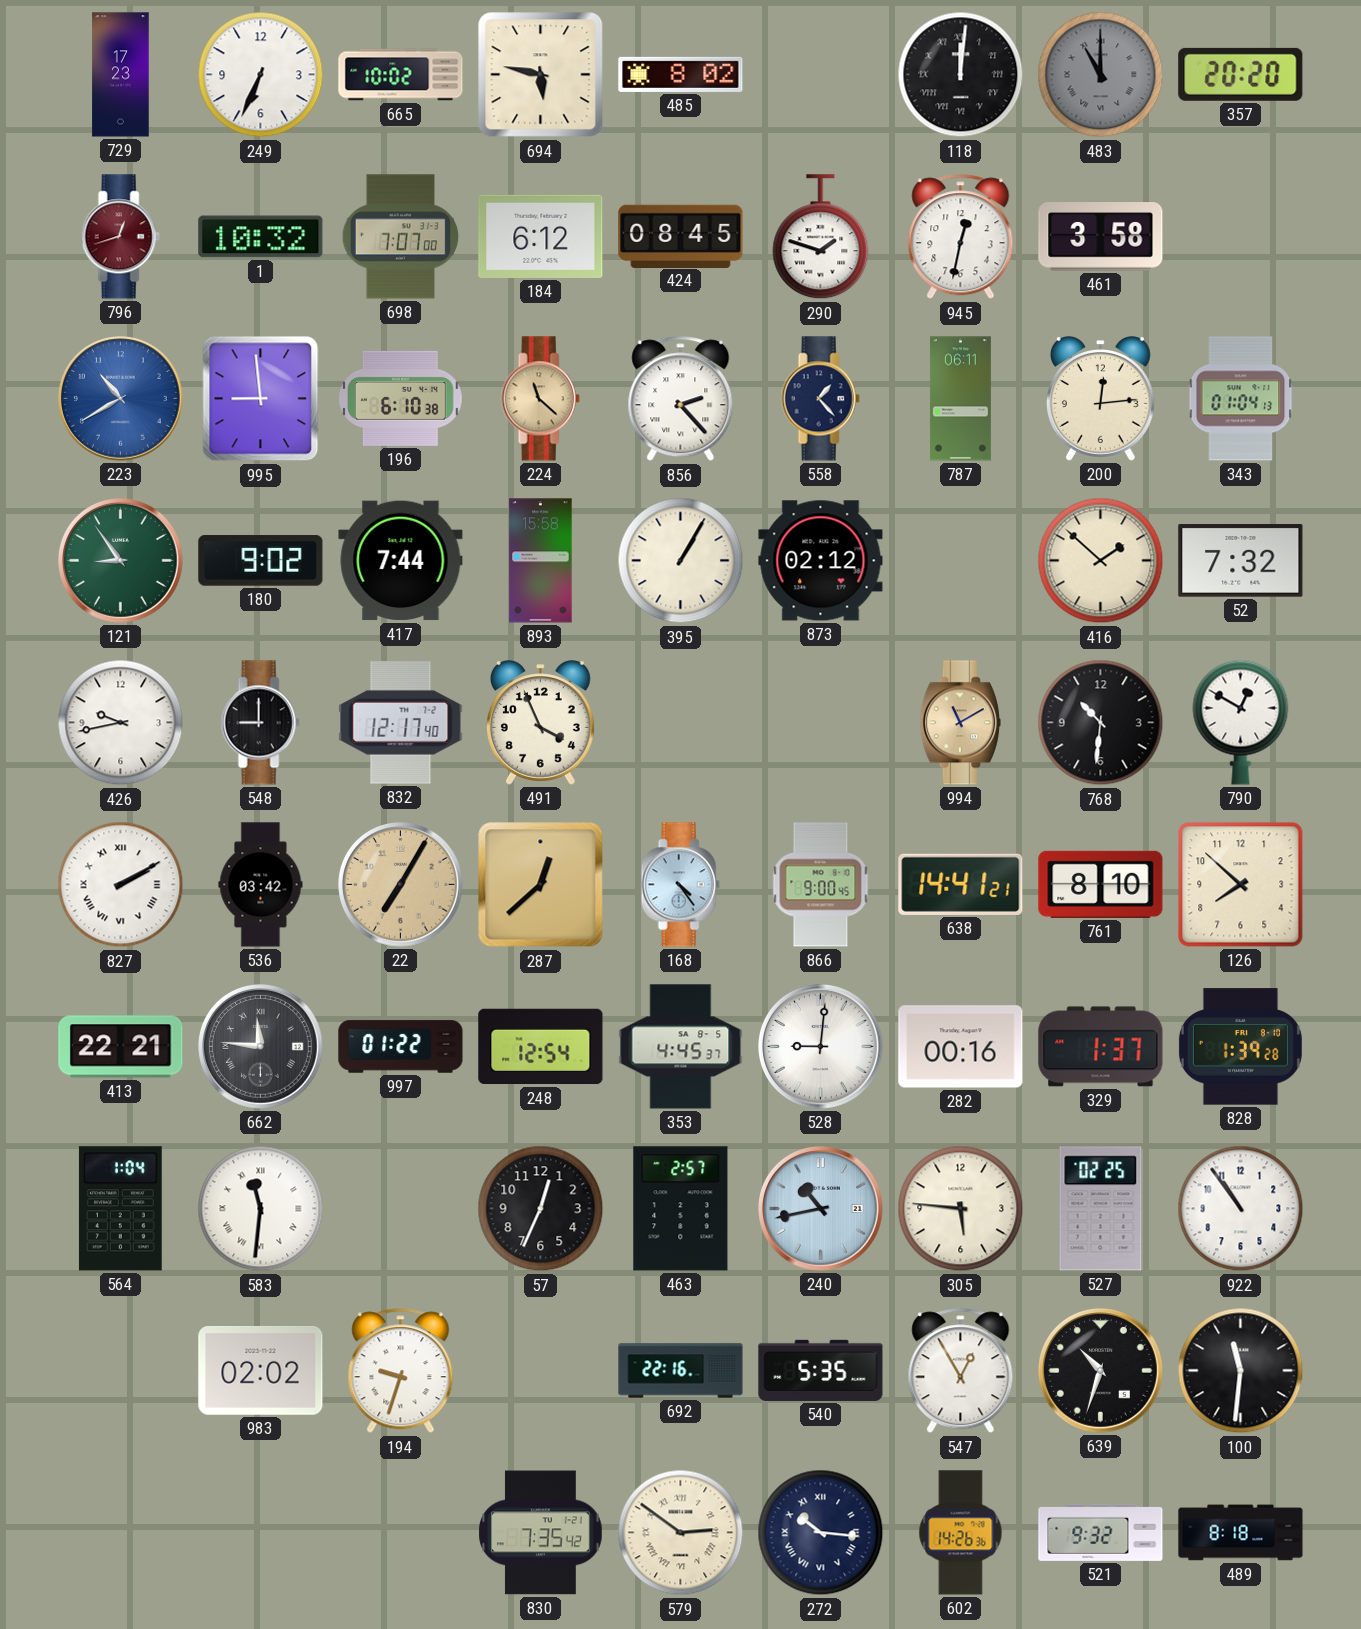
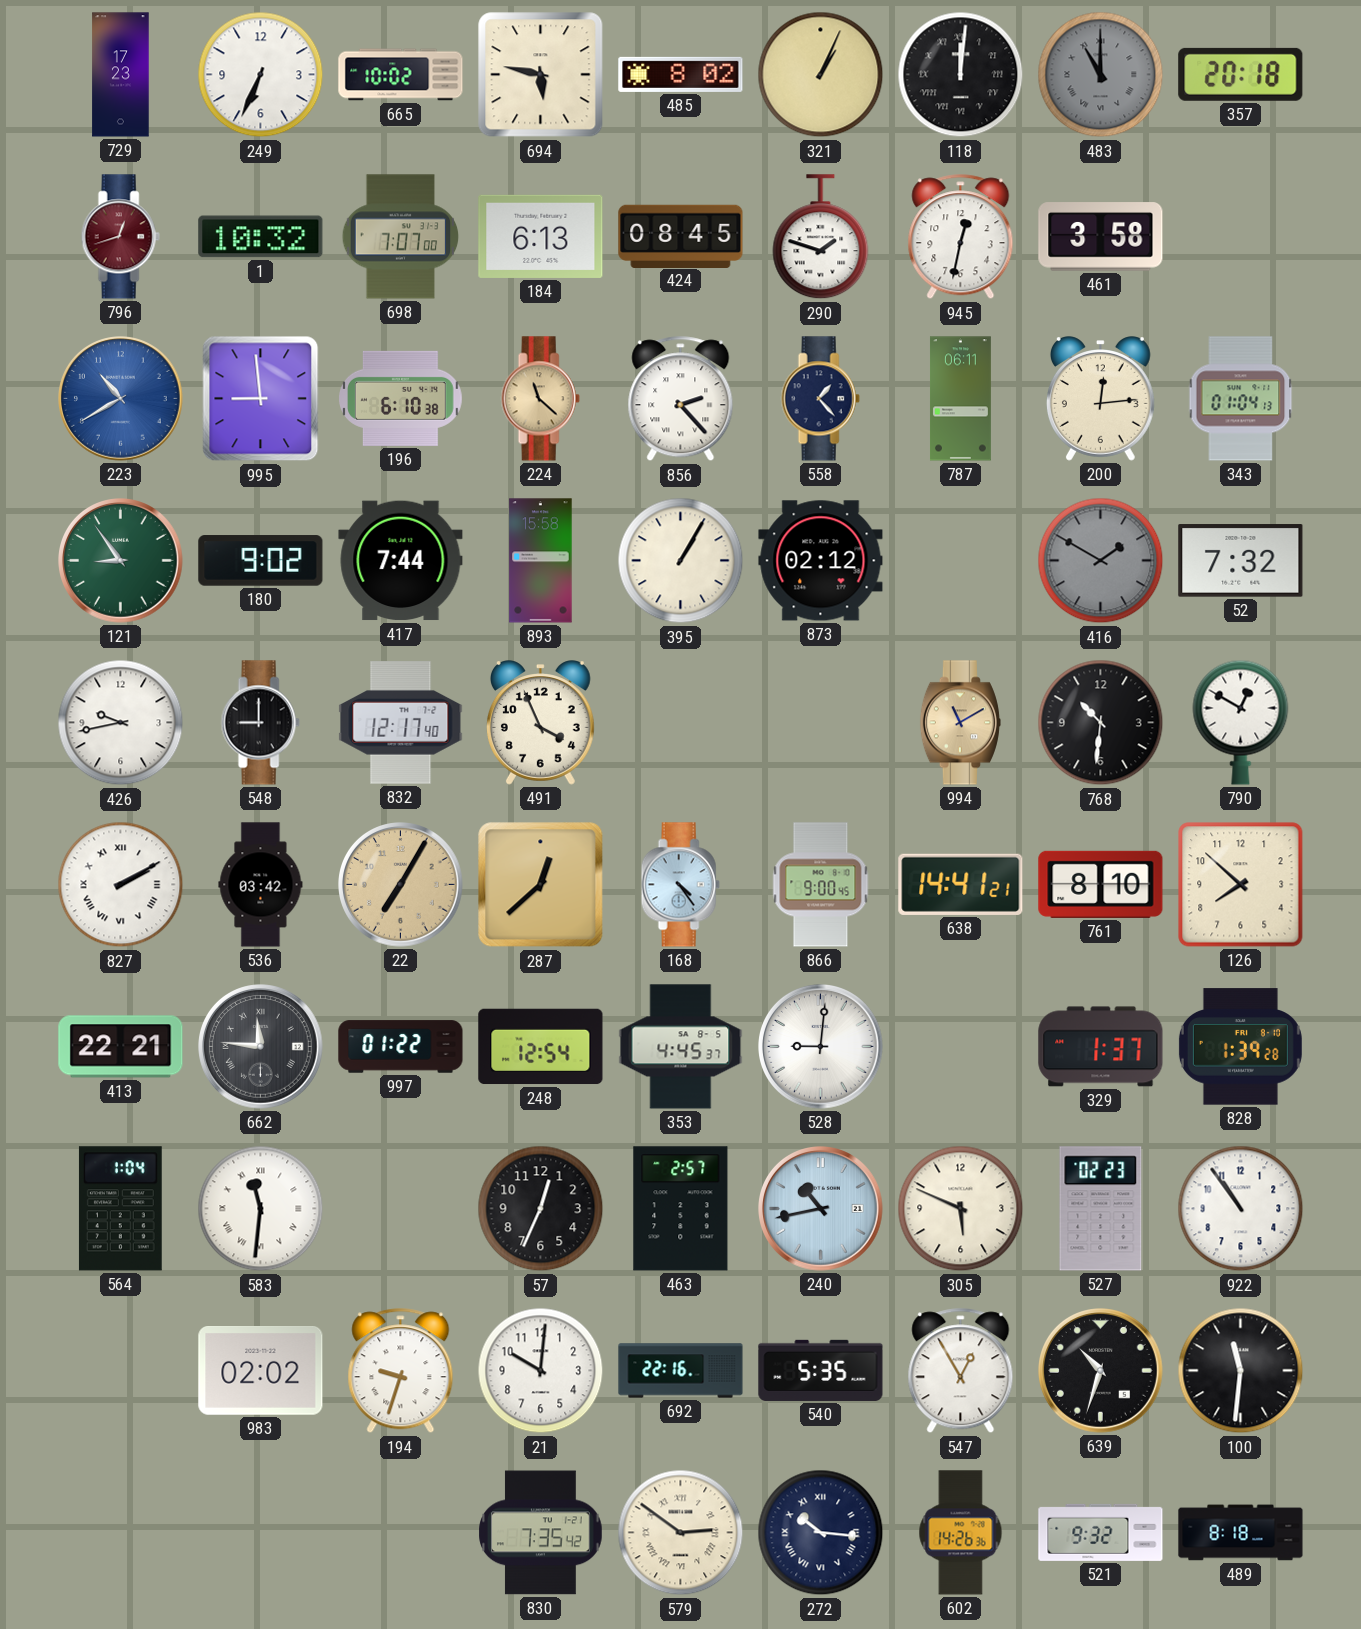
321: none -> 1:04 (821, 75)
357: 20:20 -> 20:18 (1241, 74)
184: 6:12 -> 6:13 (541, 236)
416: 1:52 -> 1:50 (1101, 561)
416 dial: cream -> grey (1101, 561)
282: 00:16 -> none (961, 1047)
305: 5:46 -> 5:49 (961, 1209)
527: 02:25 -> 02:23 (1101, 1209)
21: none -> 10:01 (541, 1371)
